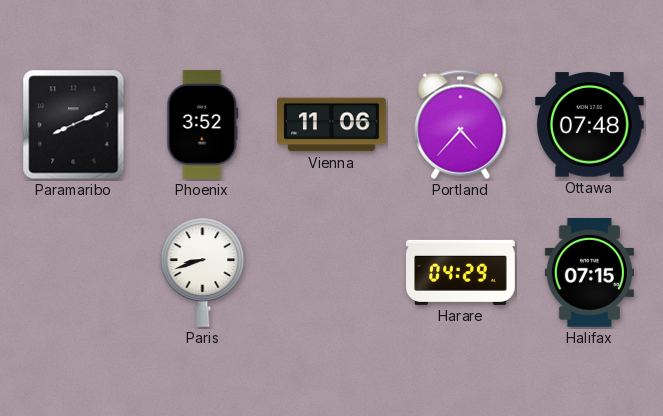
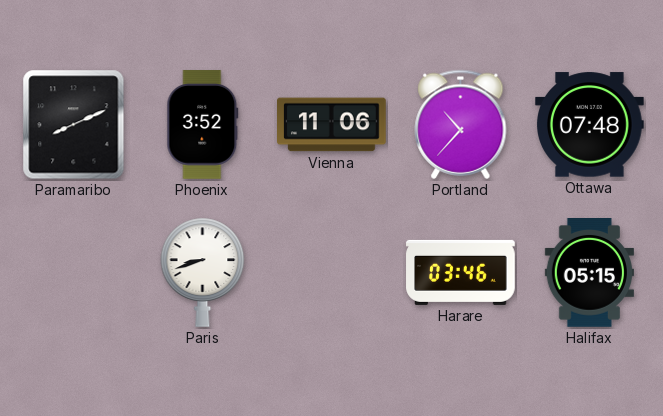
Portland: 4:37 -> 10:37 (461, 124)
Harare: 04:29 -> 03:46 (461, 272)
Halifax: 07:15 -> 05:15 (589, 273)
